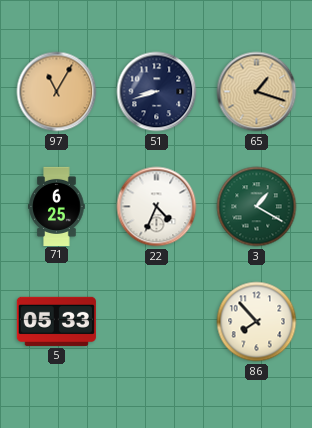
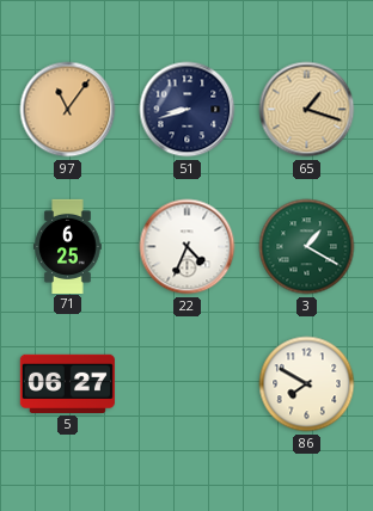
97: 11:05 -> 11:06 (68, 110)
5: 05:33 -> 06:27 (67, 383)
86: 7:53 -> 7:50 (307, 384)
